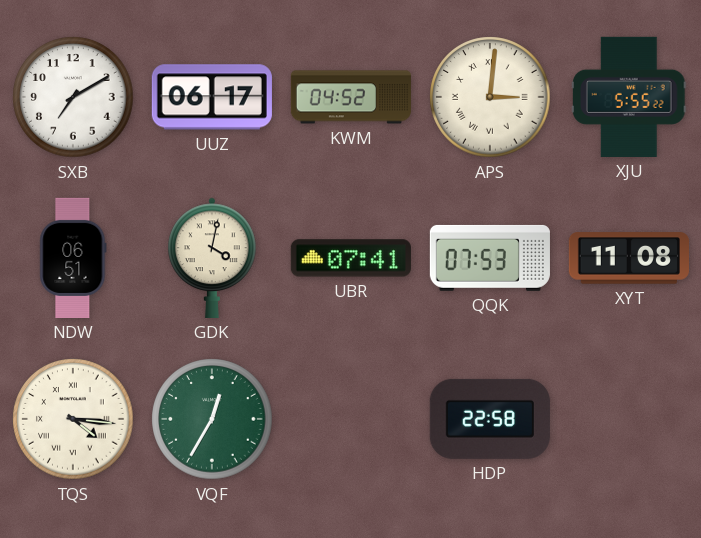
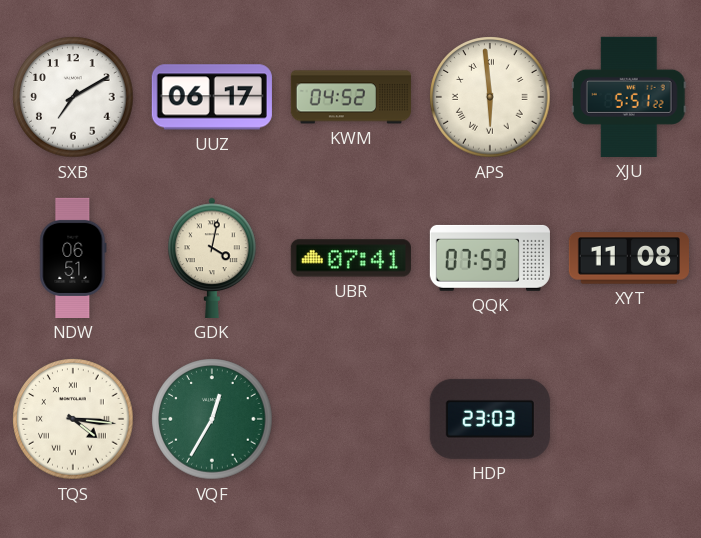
APS: 3:01 -> 5:59 (490, 97)
XJU: 5:55 -> 5:51 (630, 97)
HDP: 22:58 -> 23:03 (490, 419)
